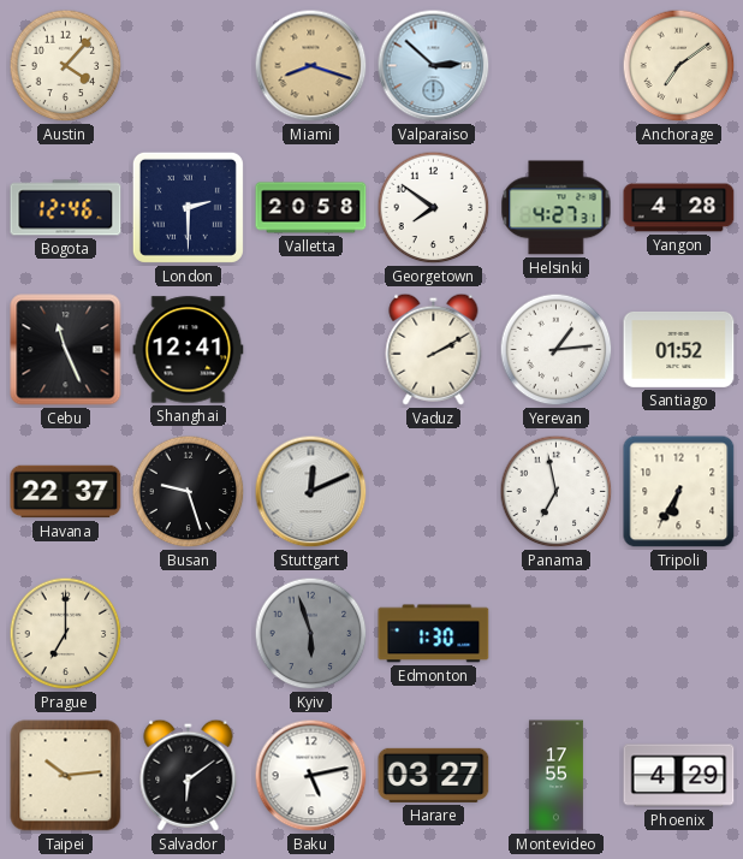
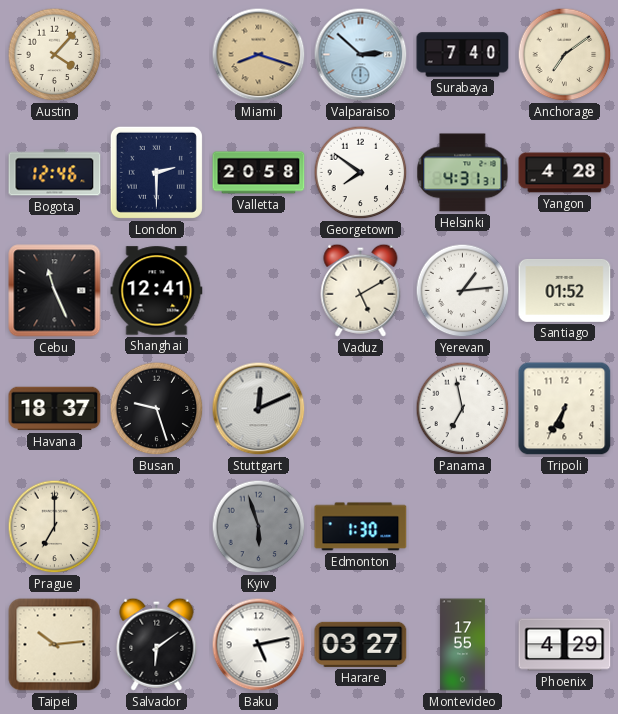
Surabaya: none -> 7:40 (463, 55)
Helsinki: 4:27 -> 4:31 (463, 173)
Vaduz: 2:10 -> 5:10 (361, 290)
Havana: 22:37 -> 18:37 (55, 409)
